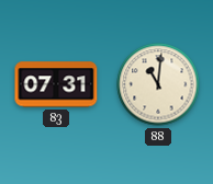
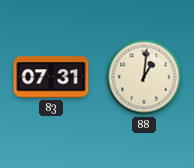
88: 11:01 -> 1:01 (144, 77)
